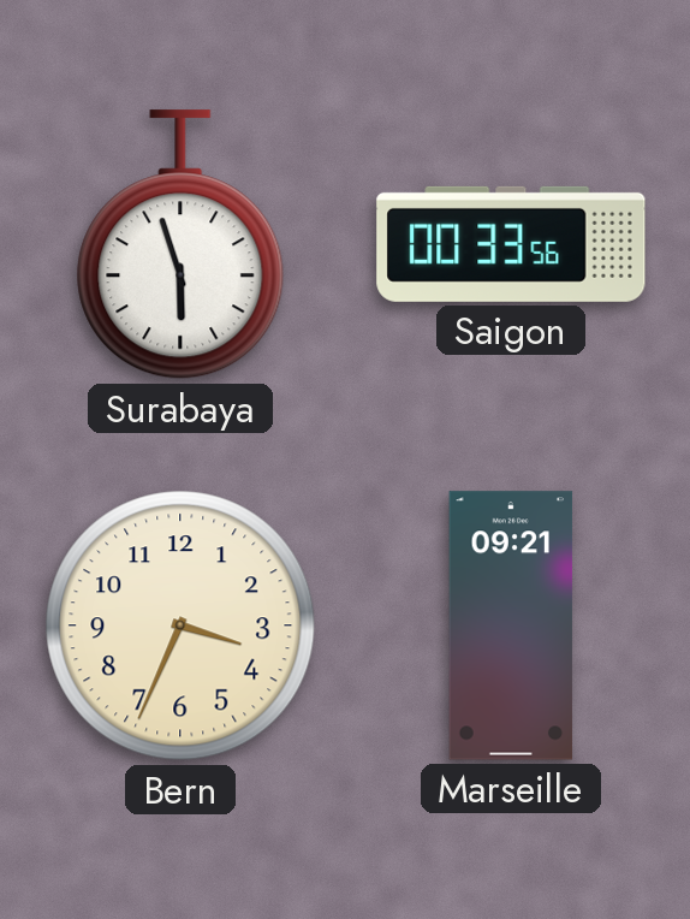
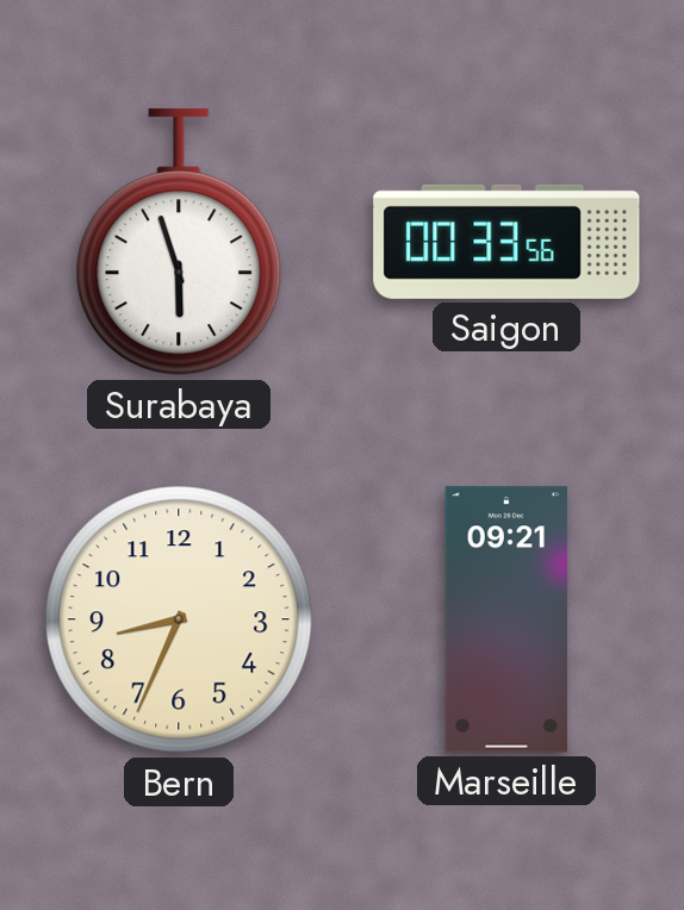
Bern: 3:34 -> 8:34 (179, 619)
